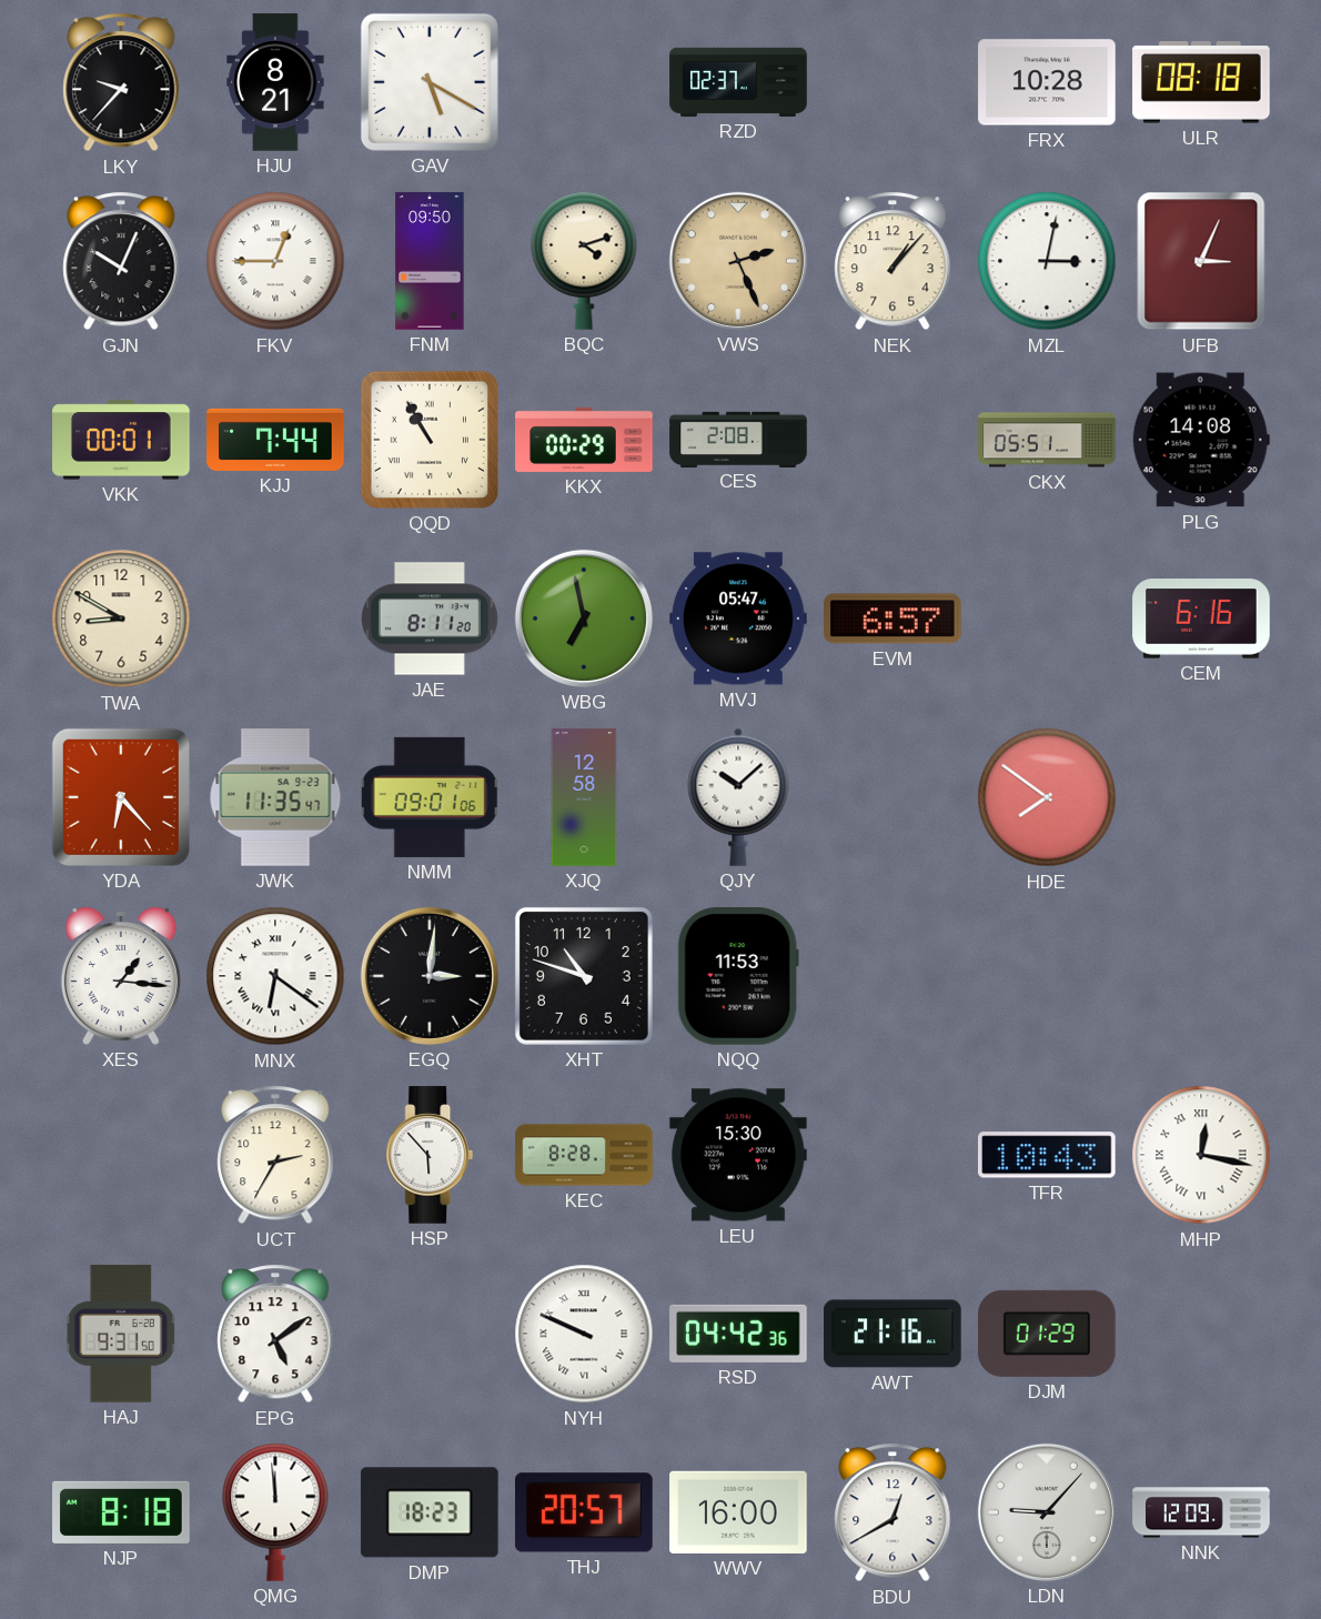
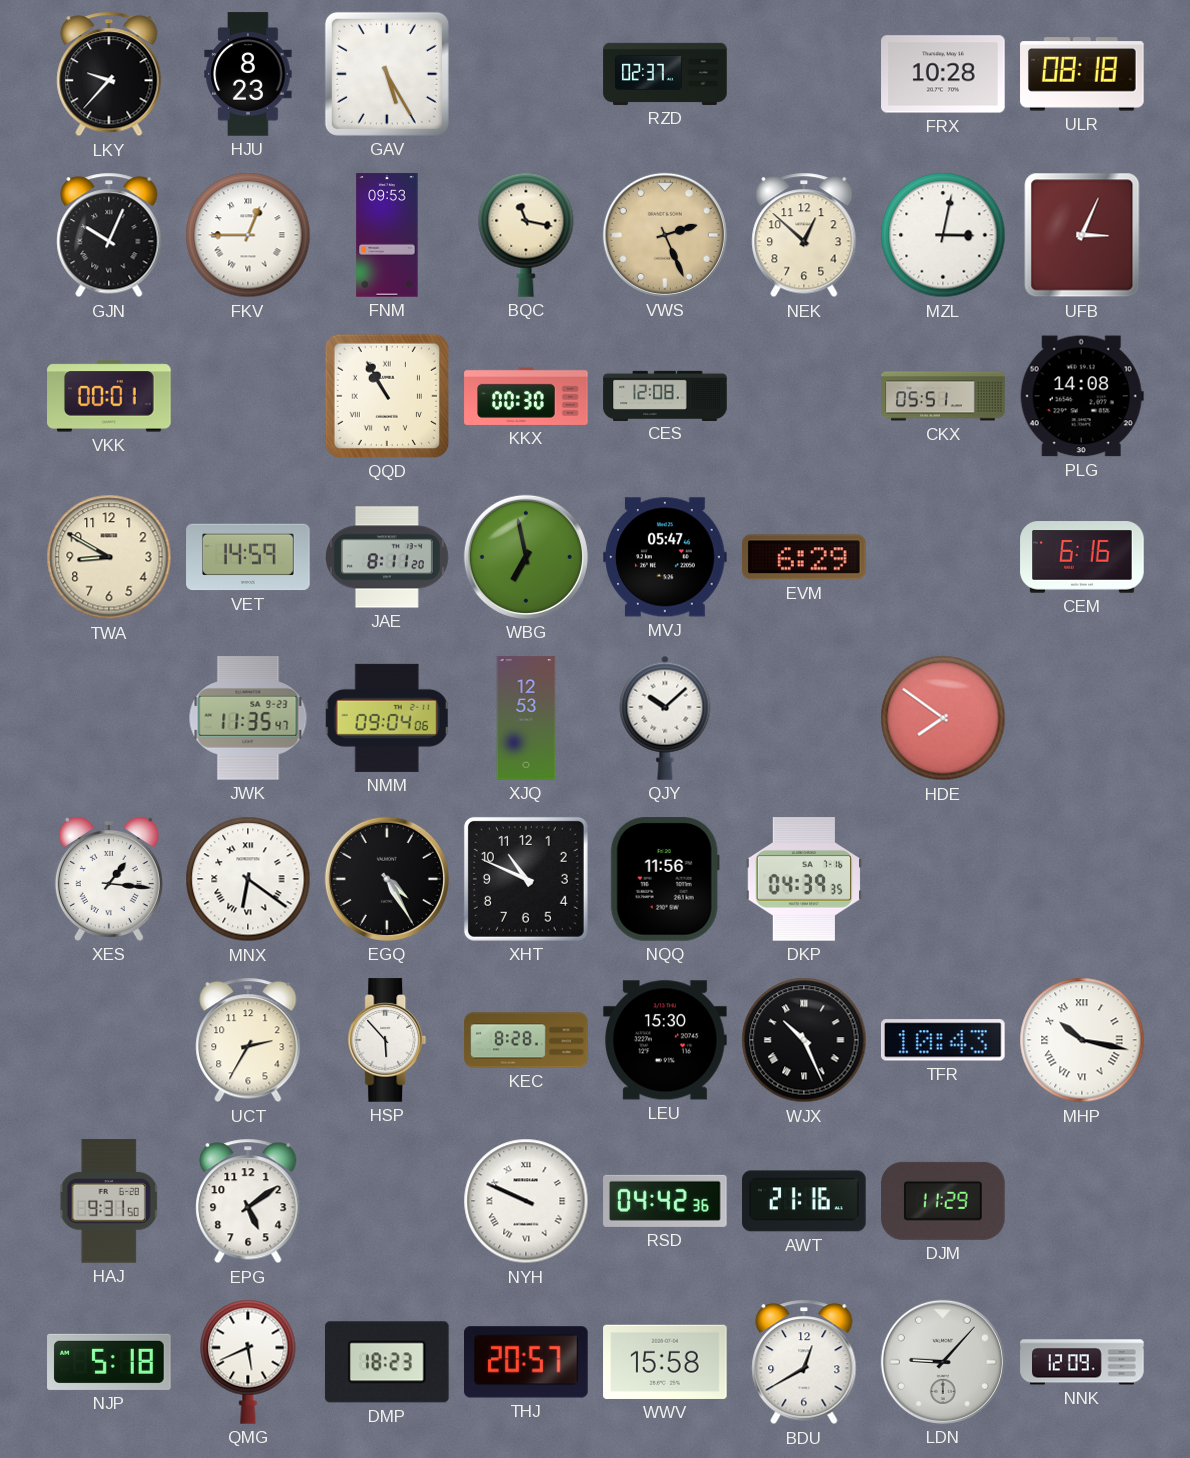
HJU: 8:21 -> 8:23 (248, 74)
GAV: 5:20 -> 5:25 (387, 74)
FNM: 09:50 -> 09:53 (387, 235)
BQC: 4:12 -> 11:17 (526, 235)
NEK: 1:07 -> 12:52 (804, 235)
KJJ: 7:44 -> none (275, 440)
KKX: 00:29 -> 00:30 (526, 396)
CES: 2:08 -> 12:08 (665, 395)
VET: none -> 14:59 (248, 557)
EVM: 6:57 -> 6:29 (805, 557)
YDA: 6:23 -> none (121, 797)
NMM: 09:01 -> 09:04 (387, 718)
XJQ: 12:58 -> 12:53 (526, 718)
EGQ: 3:01 -> 4:25 (387, 879)
XHT: 10:48 -> 10:49 (526, 879)
NQQ: 11:53 -> 11:56 (665, 879)
DKP: none -> 04:39 (803, 879)
WJX: none -> 10:26 (804, 1040)
MHP: 12:17 -> 10:17 (1082, 1040)
DJM: 01:29 -> 11:29 (943, 1201)
NJP: 8:18 -> 5:18 (109, 1362)
QMG: 11:59 -> 5:41 (248, 1362)
WWV: 16:00 -> 15:58 (665, 1362)
